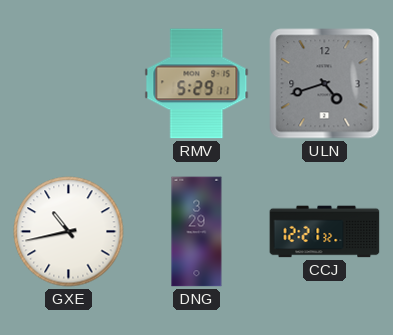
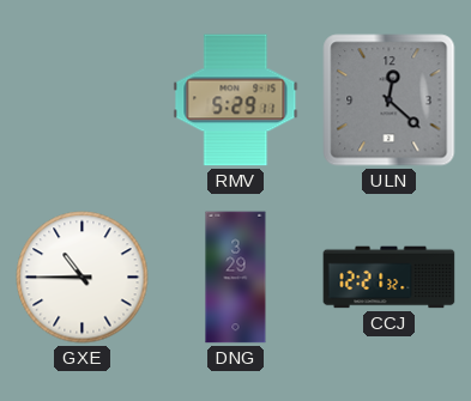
ULN: 4:42 -> 12:22 (390, 101)
GXE: 10:43 -> 10:45 (83, 278)
